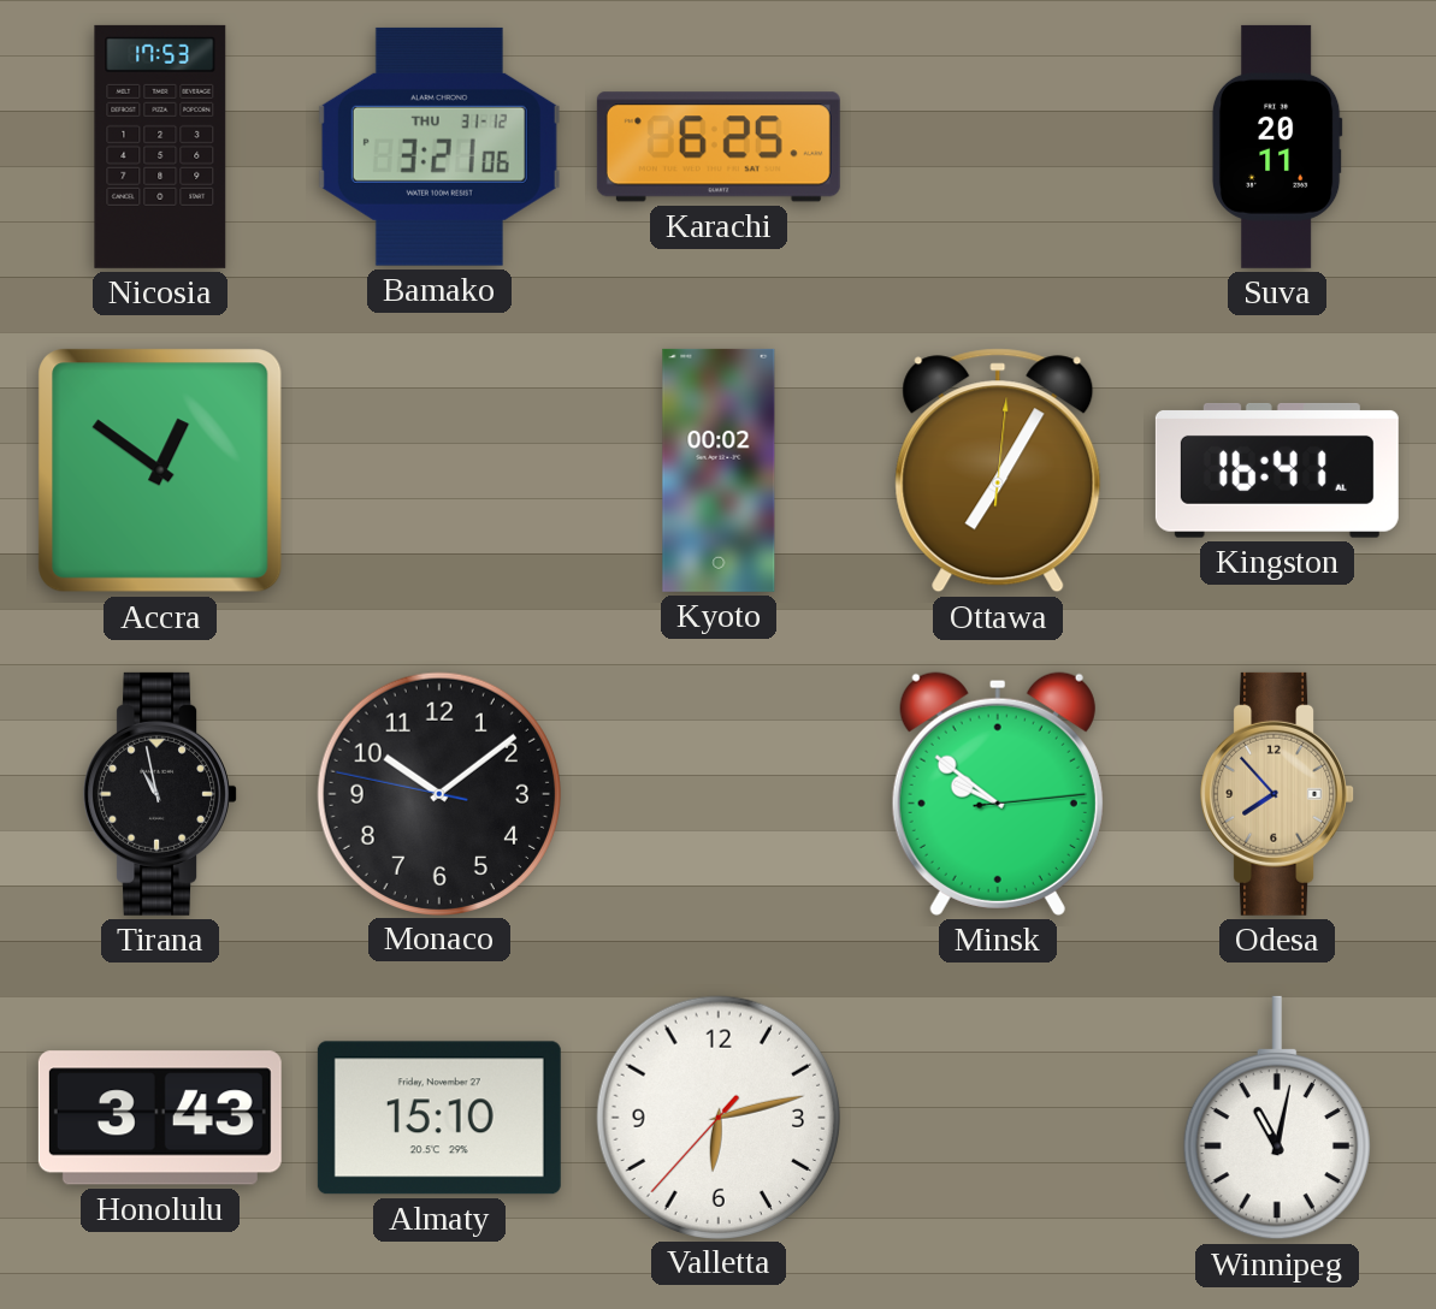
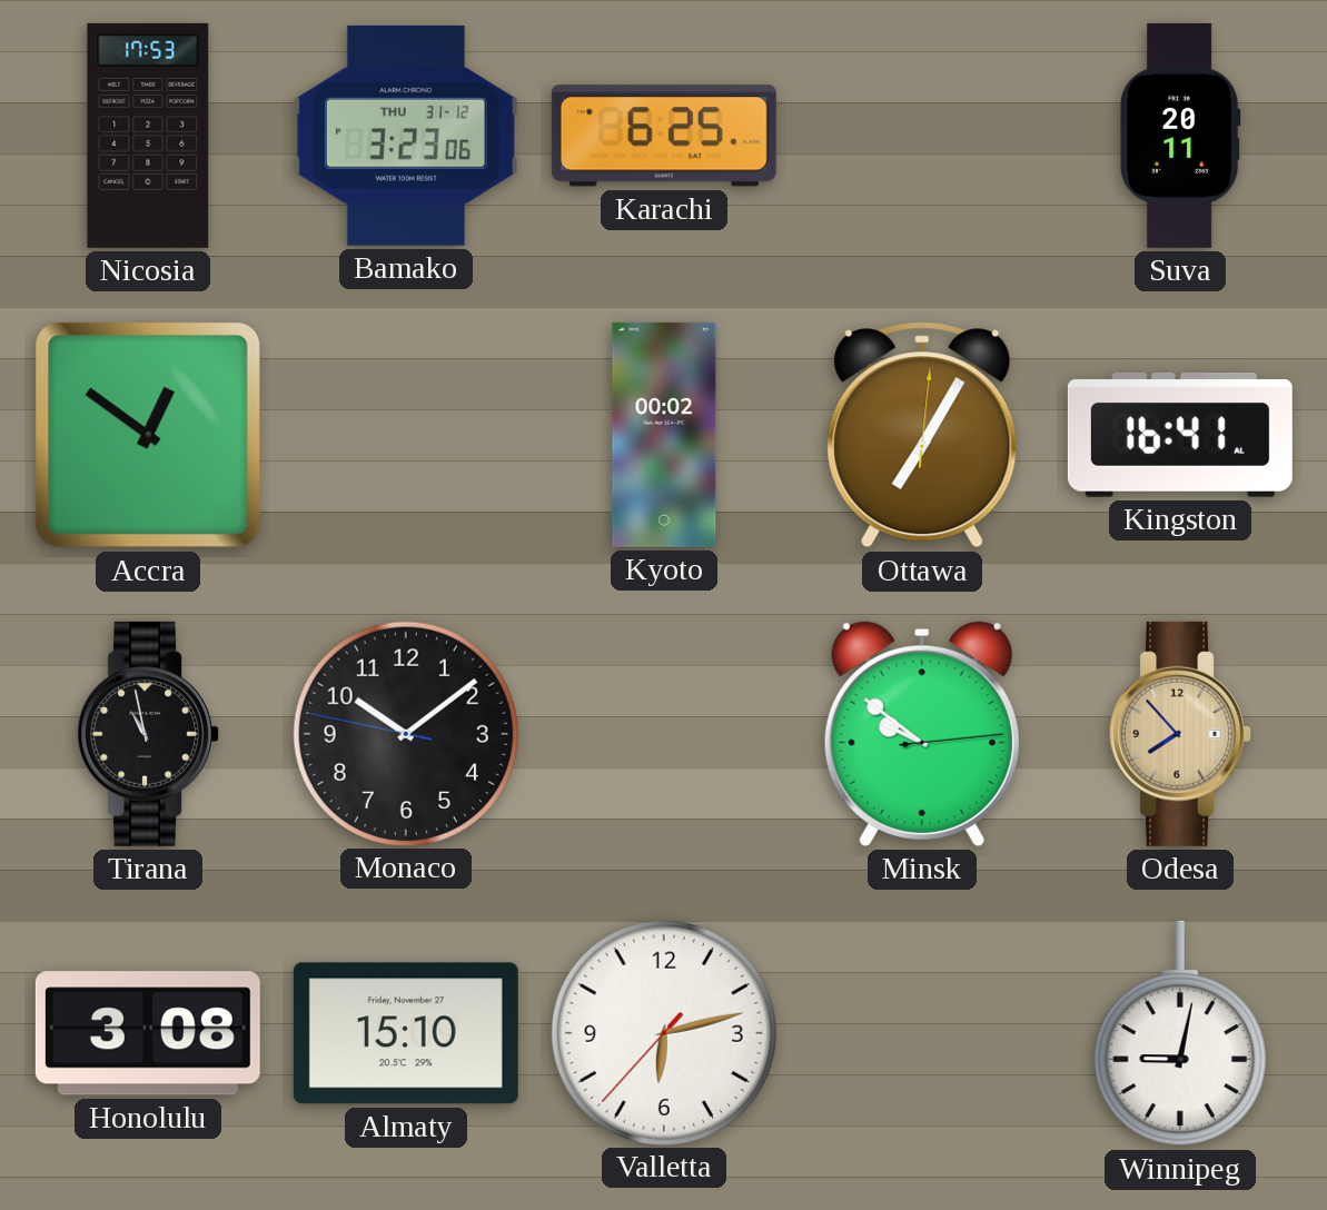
Bamako: 3:21 -> 3:23 (406, 136)
Honolulu: 3:43 -> 3:08 (148, 1033)
Winnipeg: 11:02 -> 9:02 (1180, 1033)
